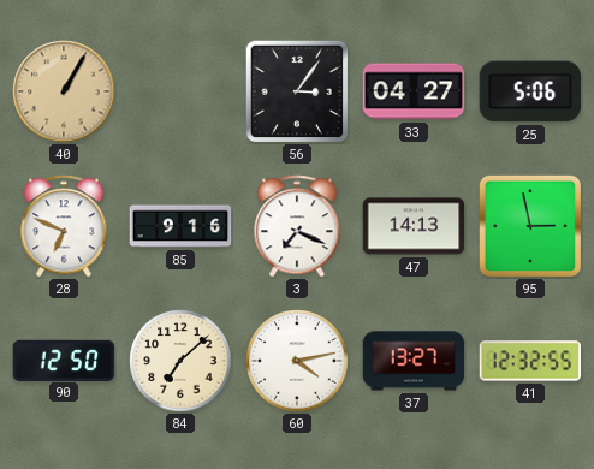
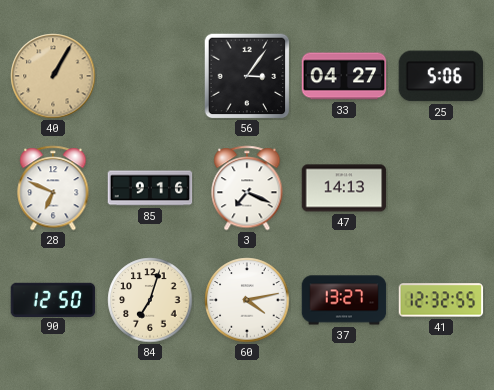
95: 2:58 -> none (530, 226)
84: 7:08 -> 7:03 (150, 300)
